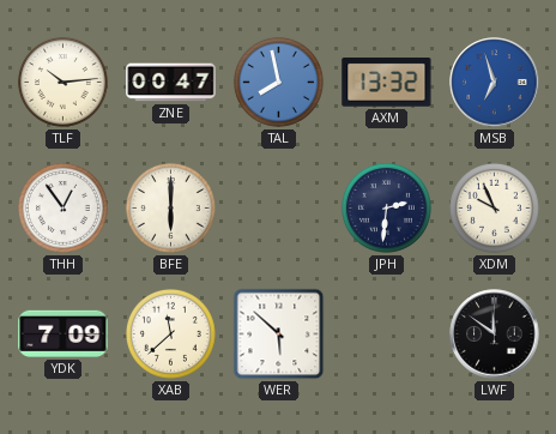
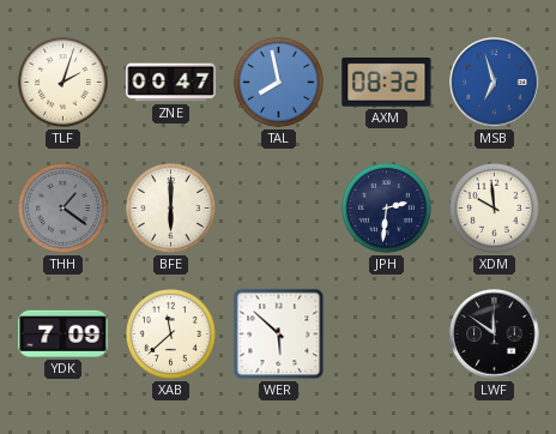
TLF: 10:14 -> 2:03 (62, 82)
AXM: 13:32 -> 08:32 (387, 83)
THH: 12:54 -> 1:21 (62, 207)
THH dial: white -> grey (62, 207)
XDM: 9:56 -> 9:59 (494, 207)
